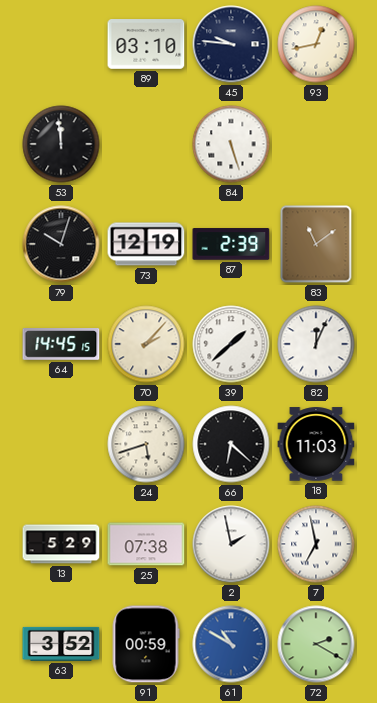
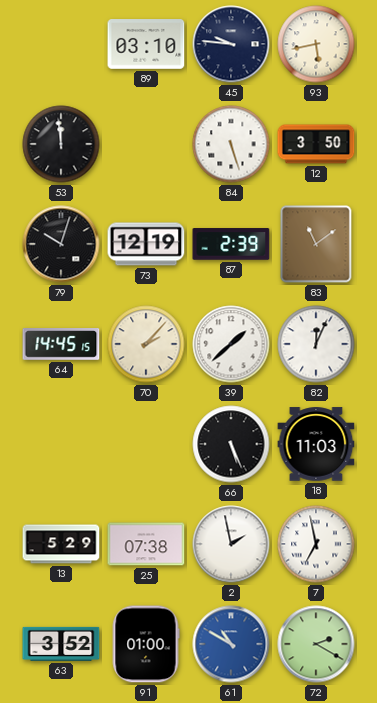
93: 12:43 -> 5:43 (316, 44)
12: none -> 3:50 (316, 144)
24: 5:42 -> none (146, 444)
66: 6:22 -> 5:26 (231, 444)
91: 00:59 -> 01:00 (146, 644)
